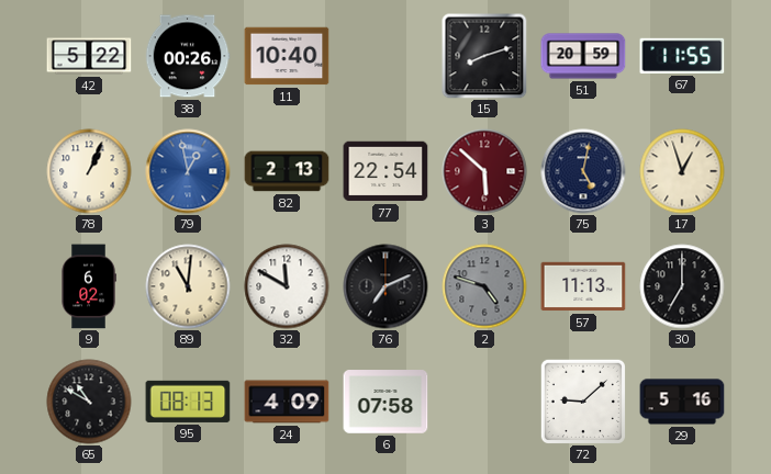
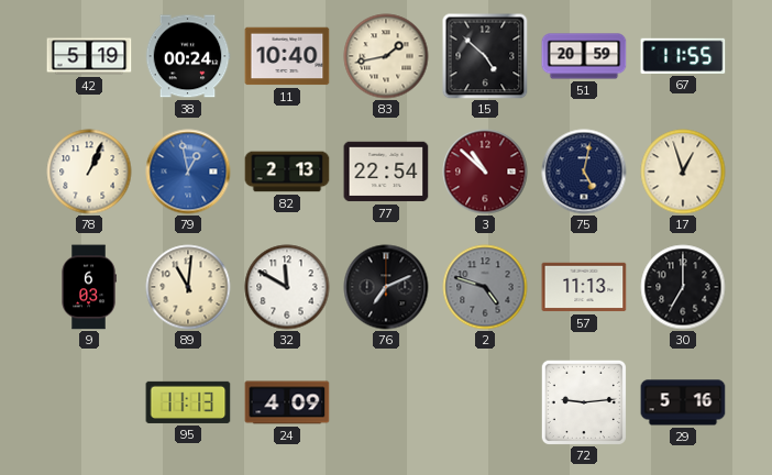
42: 5:22 -> 5:19 (89, 56)
38: 00:26 -> 00:24 (188, 56)
83: none -> 1:43 (386, 56)
15: 8:12 -> 4:52 (485, 56)
3: 5:52 -> 10:52 (485, 172)
9: 6:02 -> 6:03 (89, 287)
65: 10:50 -> none (89, 402)
95: 08:13 -> 11:13 (188, 402)
6: 07:58 -> none (386, 402)
72: 9:08 -> 9:14 (584, 402)
